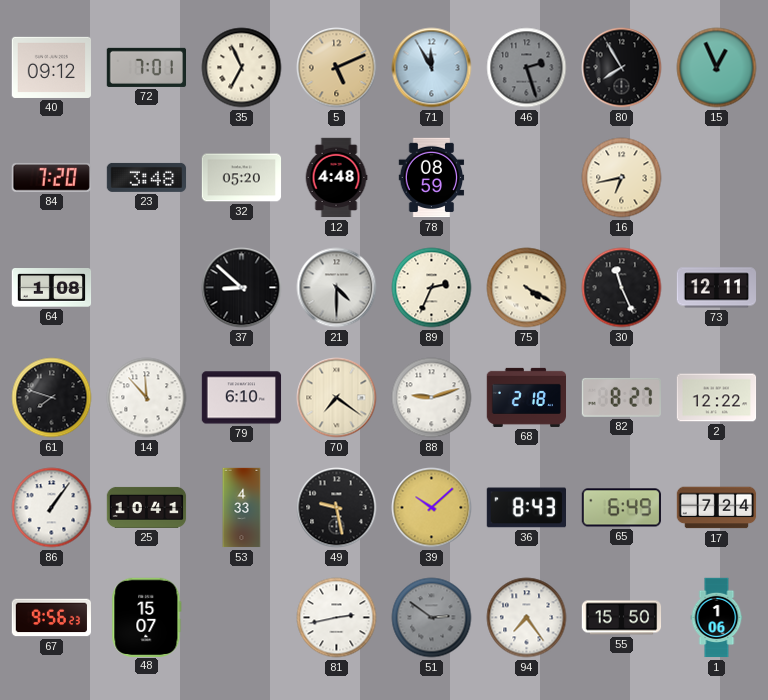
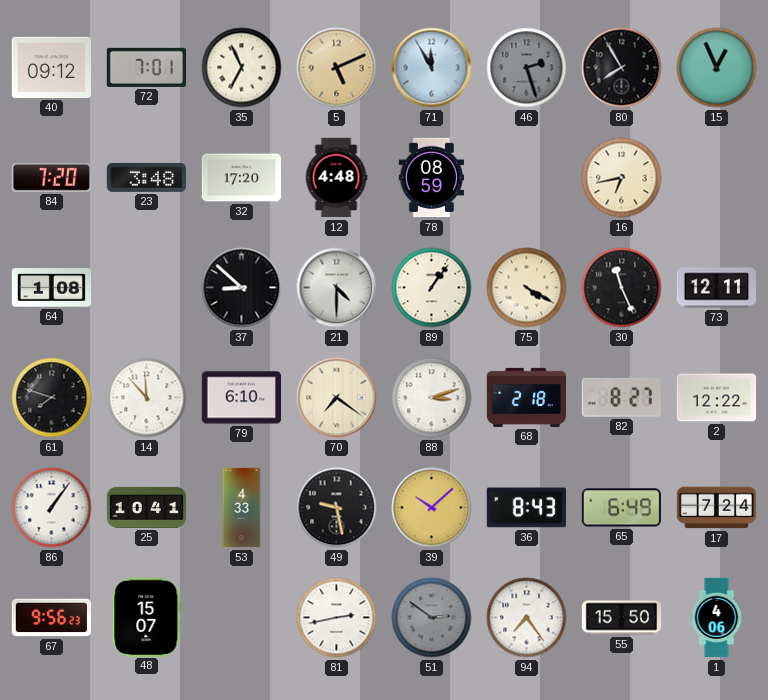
32: 05:20 -> 17:20 (242, 178)
89: 2:34 -> 1:06 (432, 288)
88: 9:12 -> 3:12 (432, 398)
1: 1:06 -> 4:06 (717, 618)
